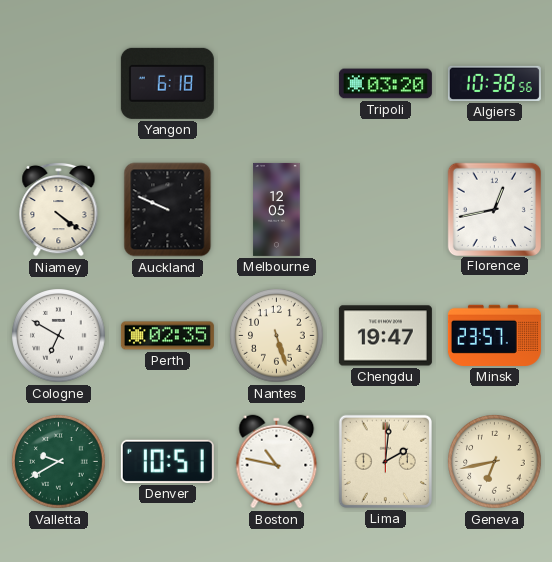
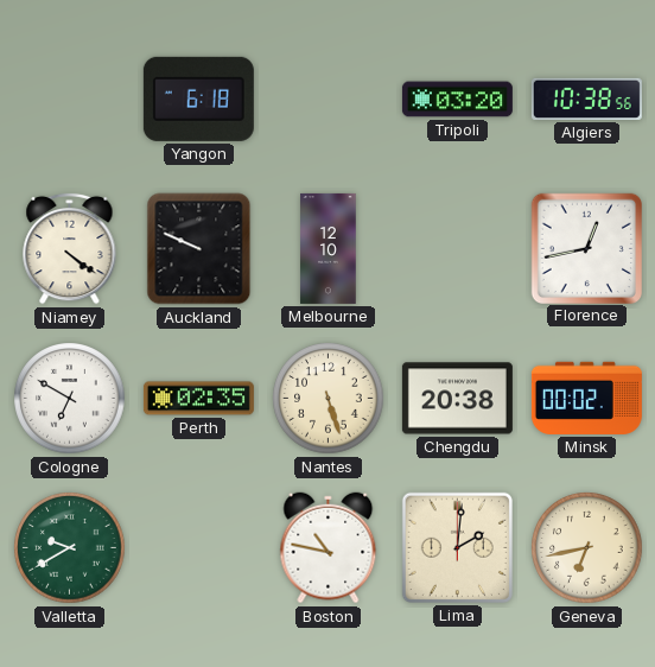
Melbourne: 12:05 -> 12:10 (329, 248)
Chengdu: 19:47 -> 20:38 (457, 399)
Minsk: 23:57 -> 00:02 (586, 398)
Denver: 10:51 -> none (167, 461)
